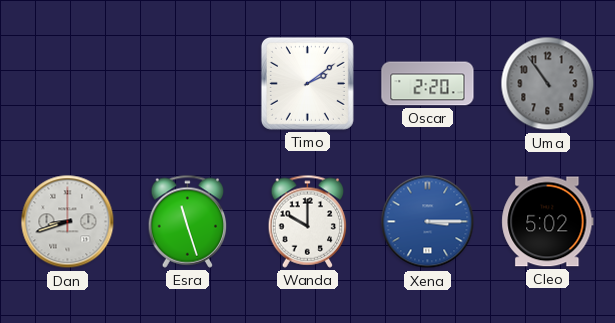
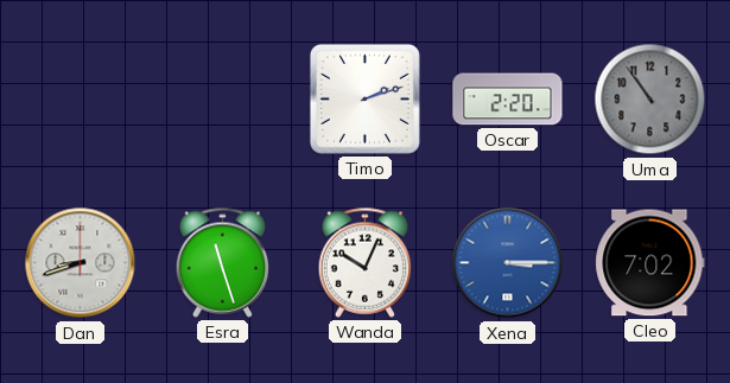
Timo: 2:09 -> 2:12 (364, 98)
Wanda: 10:00 -> 10:04 (366, 262)
Cleo: 5:02 -> 7:02 (650, 263)
